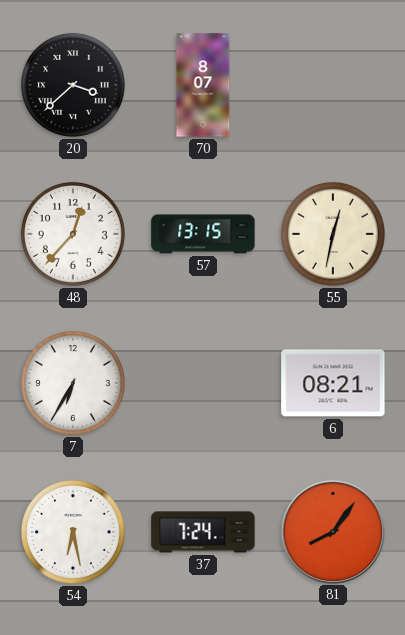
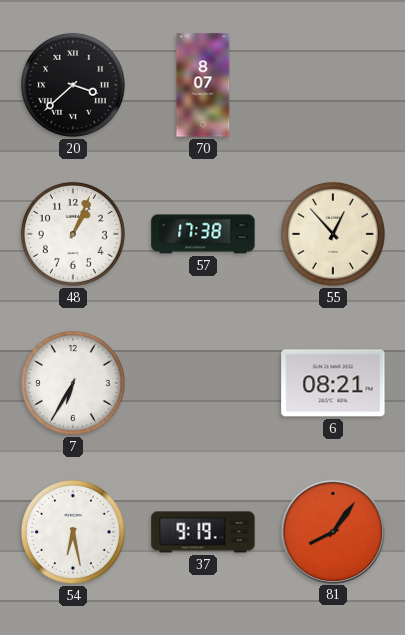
48: 12:37 -> 1:04 (73, 234)
57: 13:15 -> 17:38 (203, 234)
55: 12:32 -> 12:53 (333, 234)
37: 7:24 -> 9:19 (203, 532)
